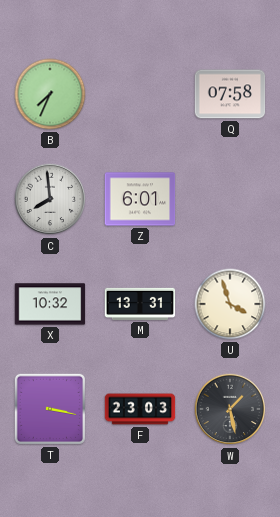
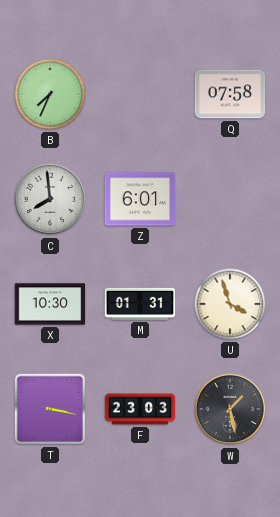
X: 10:32 -> 10:30 (50, 304)
M: 13:31 -> 01:31 (140, 304)
